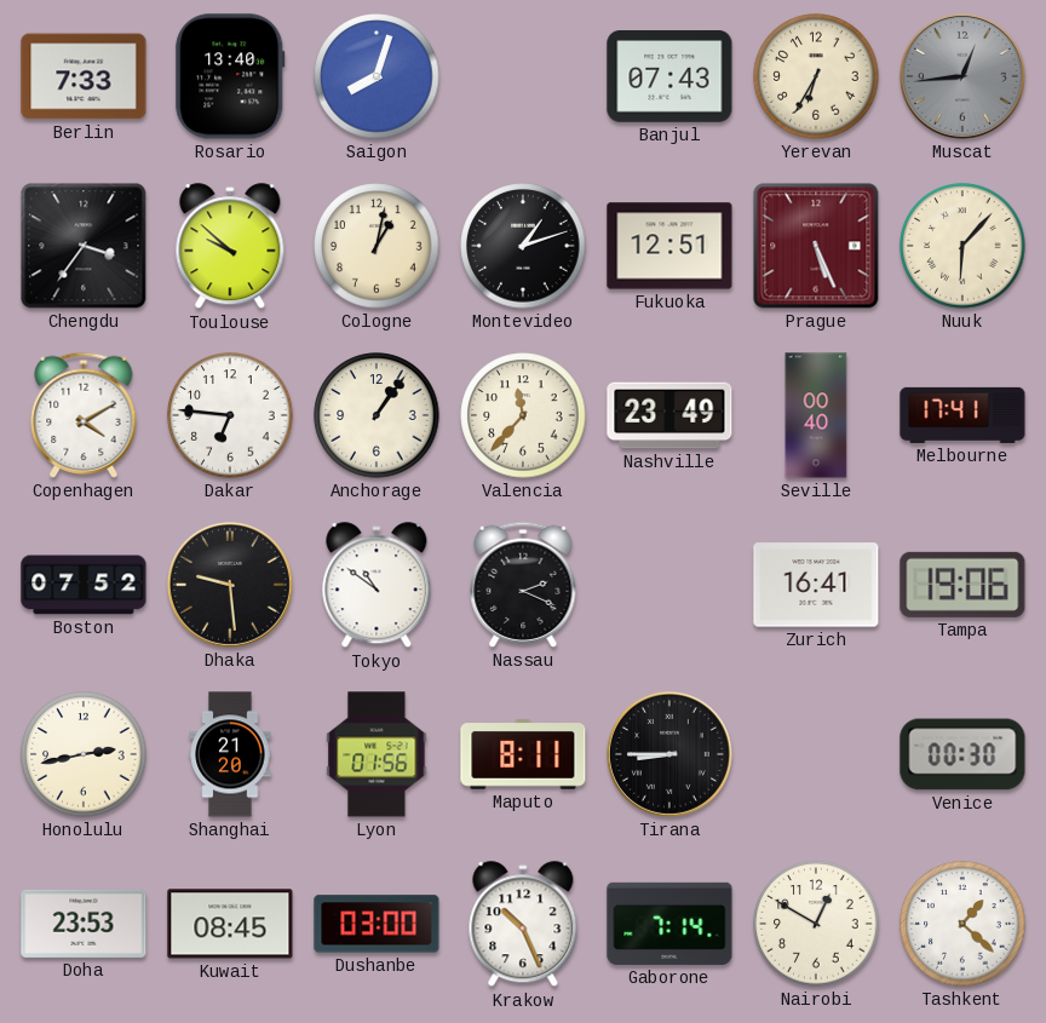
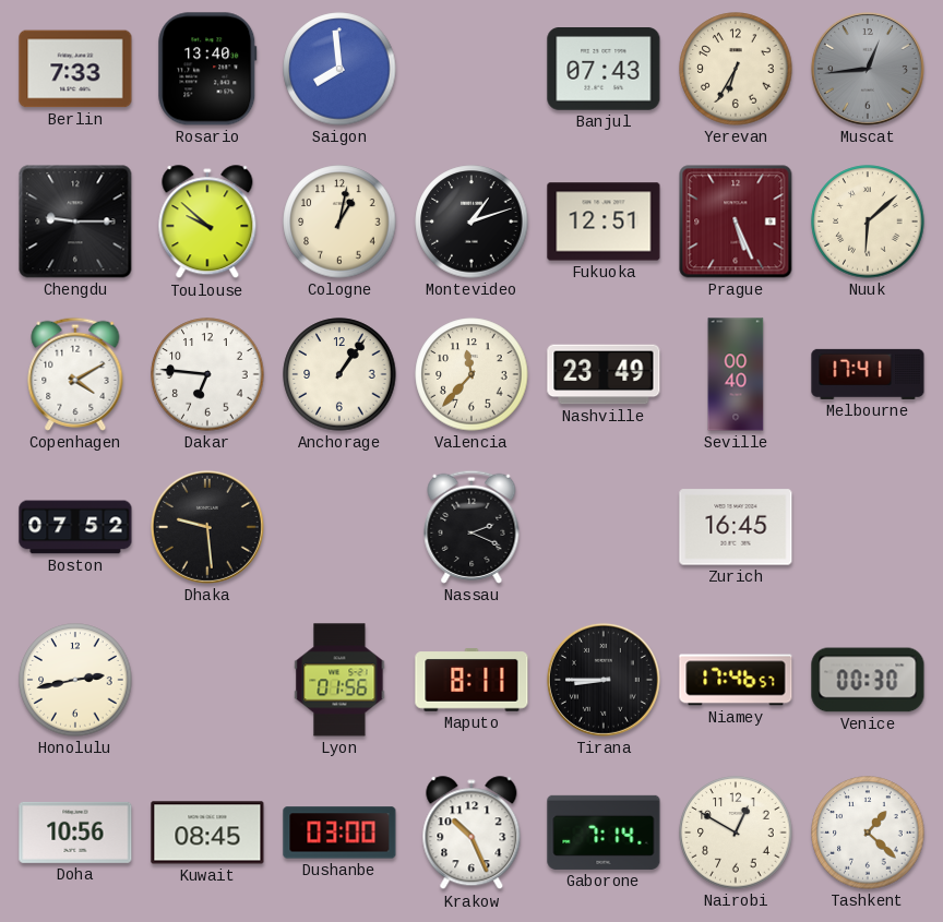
Saigon: 8:03 -> 7:59 (339, 69)
Chengdu: 3:36 -> 9:15 (75, 221)
Nuuk: 6:07 -> 6:08 (868, 221)
Tokyo: 10:51 -> none (377, 586)
Zurich: 16:41 -> 16:45 (736, 527)
Tampa: 19:06 -> none (962, 585)
Shanghai: 21:20 -> none (230, 754)
Niamey: none -> 17:46 (736, 680)
Doha: 23:53 -> 10:56 (75, 833)
